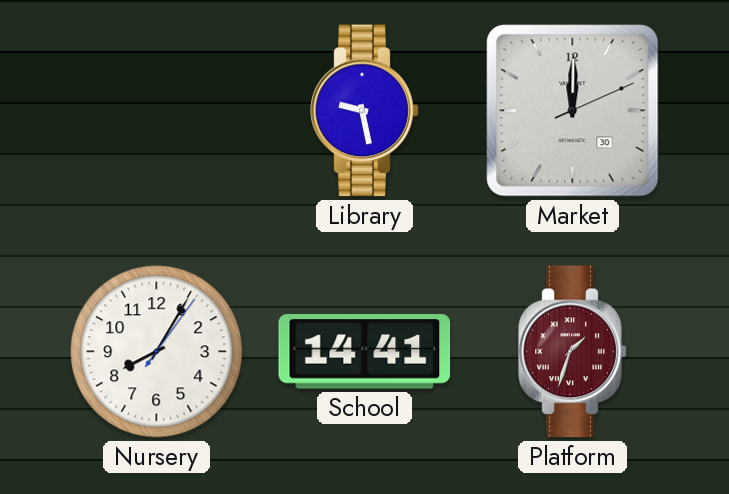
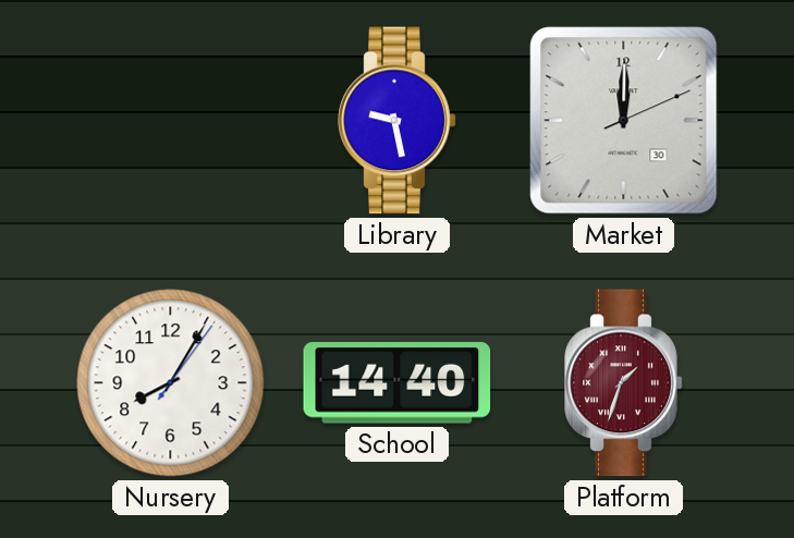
School: 14:41 -> 14:40 (398, 383)
